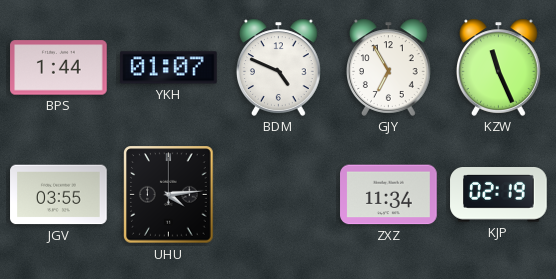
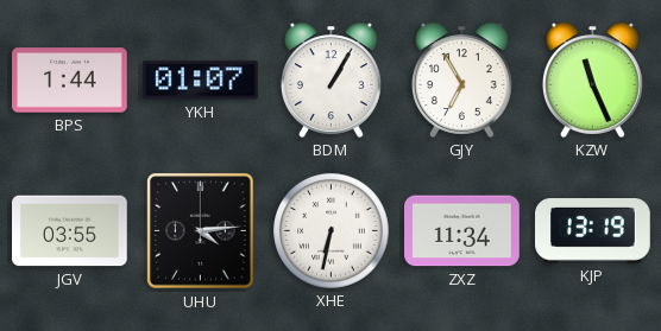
BDM: 4:49 -> 1:05 (332, 79)
XHE: none -> 6:32 (332, 231)
KJP: 02:19 -> 13:19 (593, 231)
